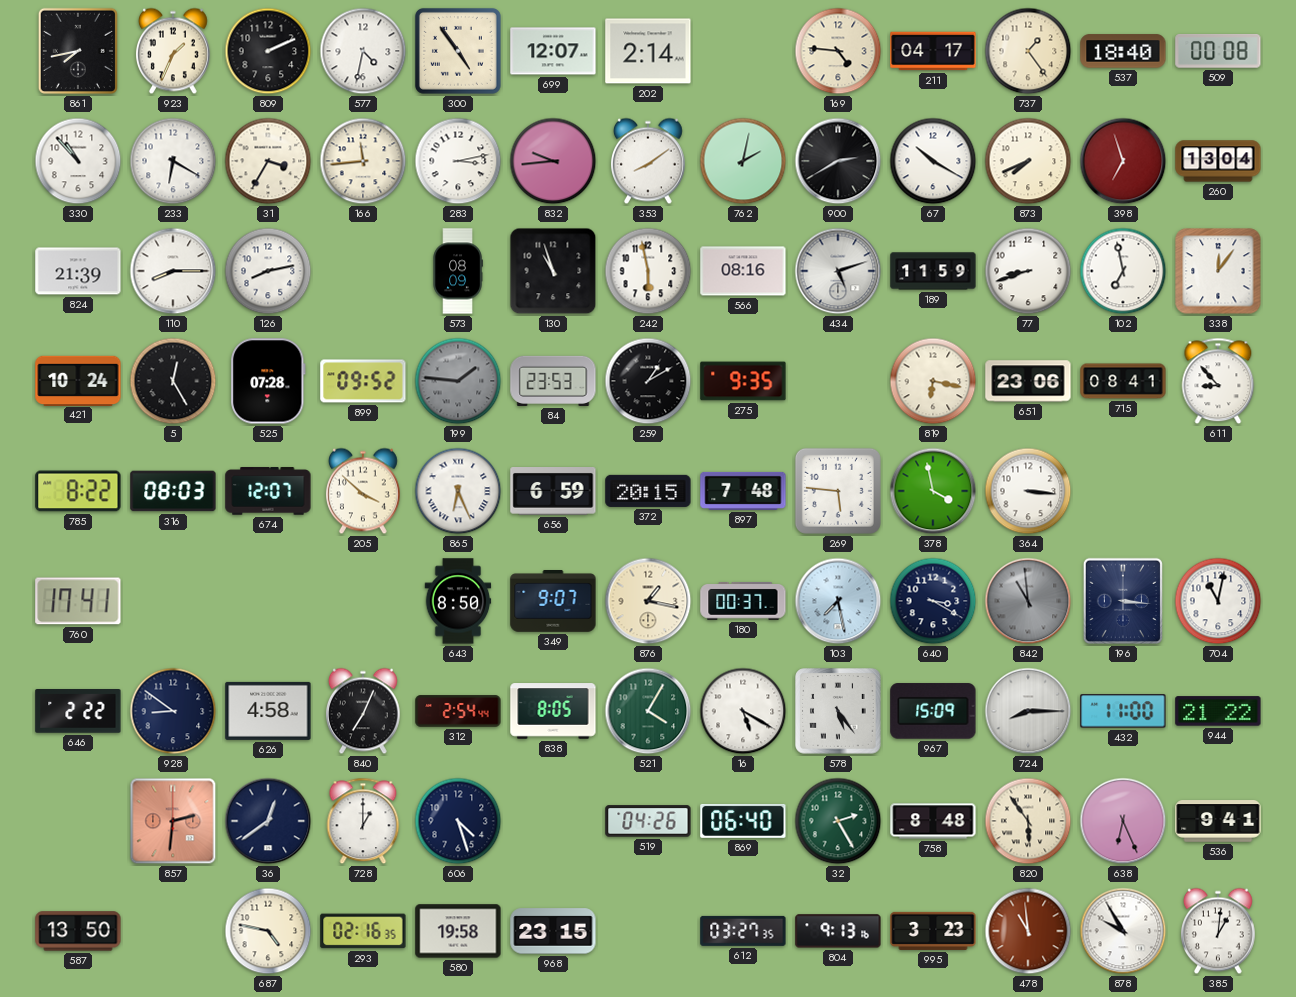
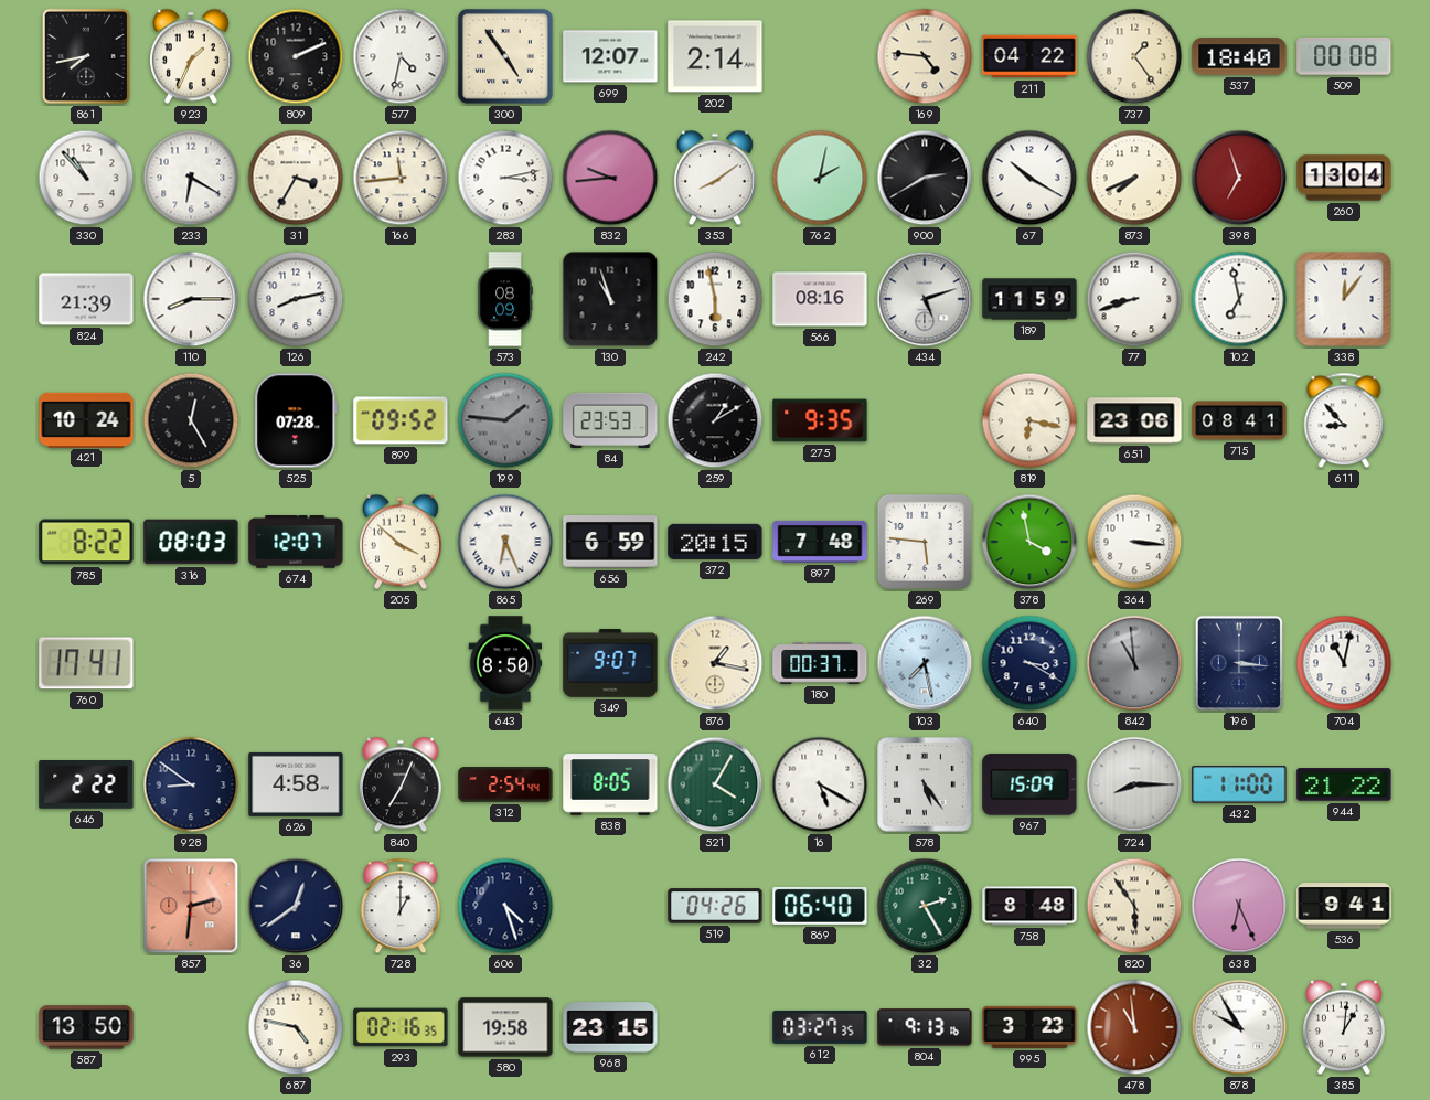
211: 04:17 -> 04:22 (1029, 56)
